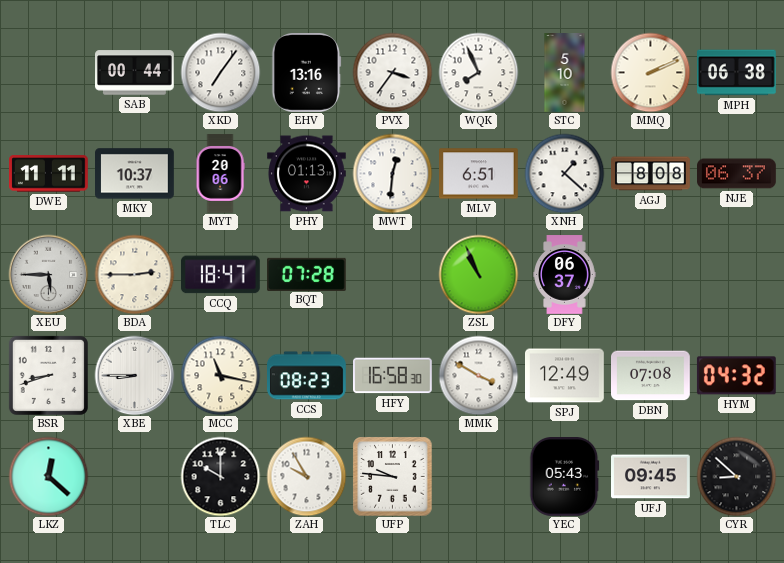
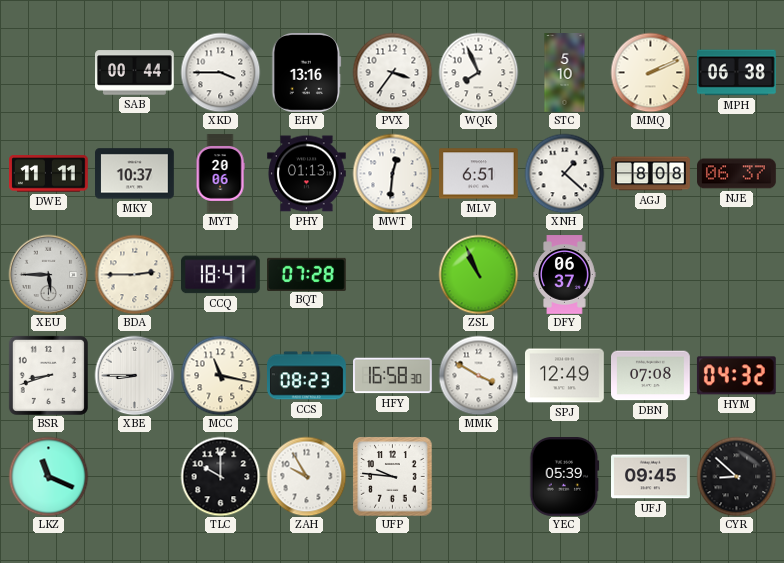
XKD: 7:06 -> 3:45 (220, 72)
LKZ: 12:22 -> 11:19 (48, 476)
YEC: 05:43 -> 05:39 (565, 477)
